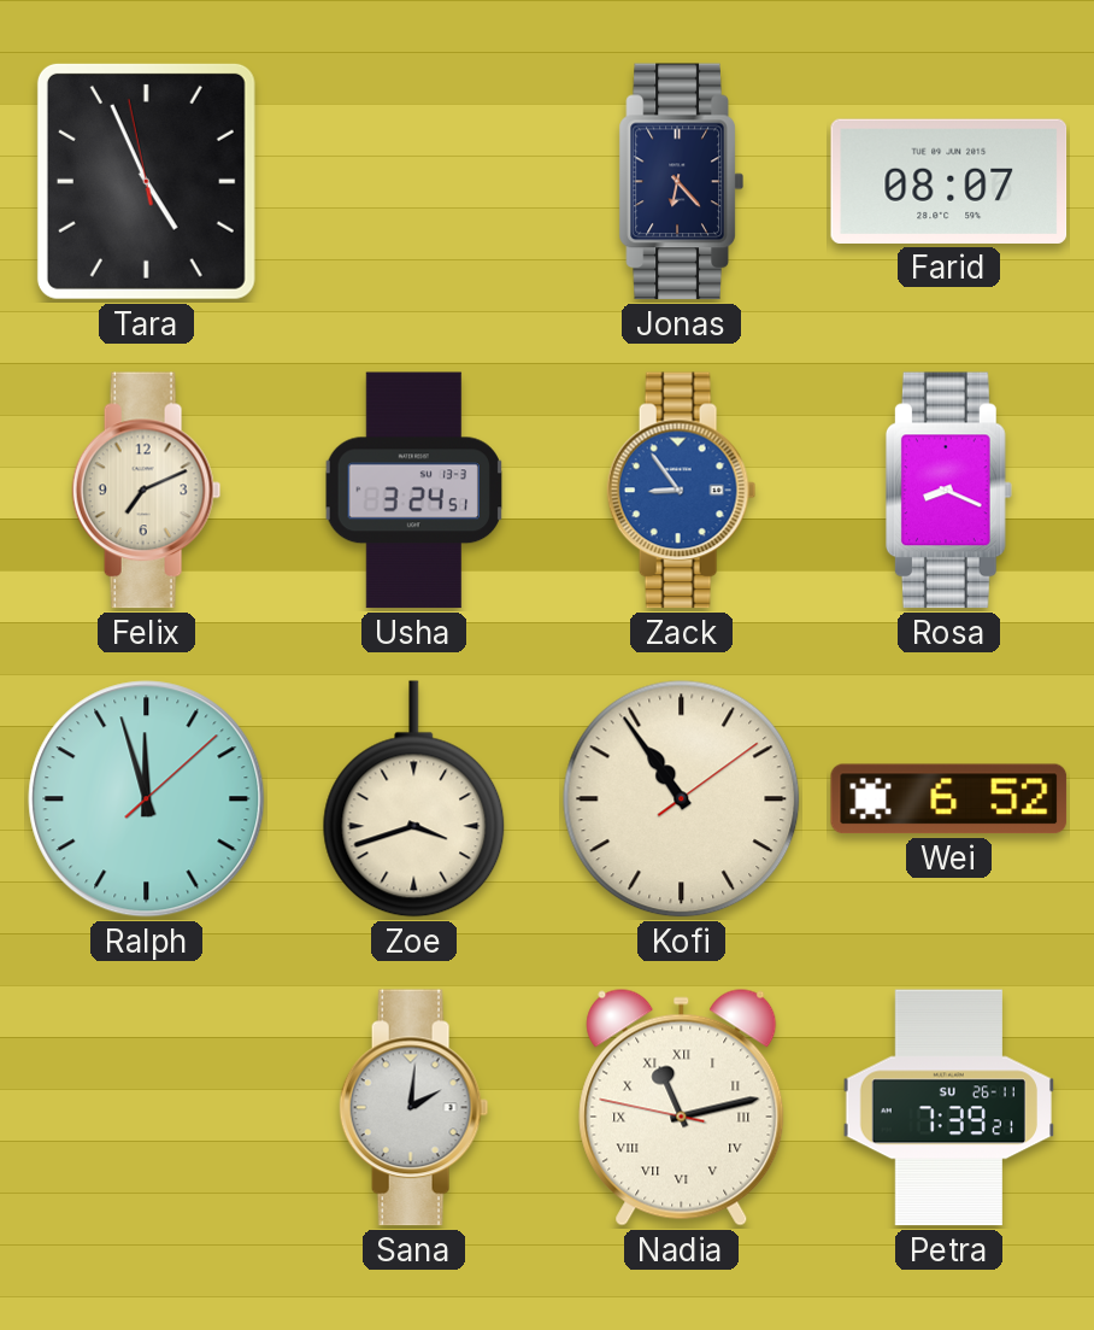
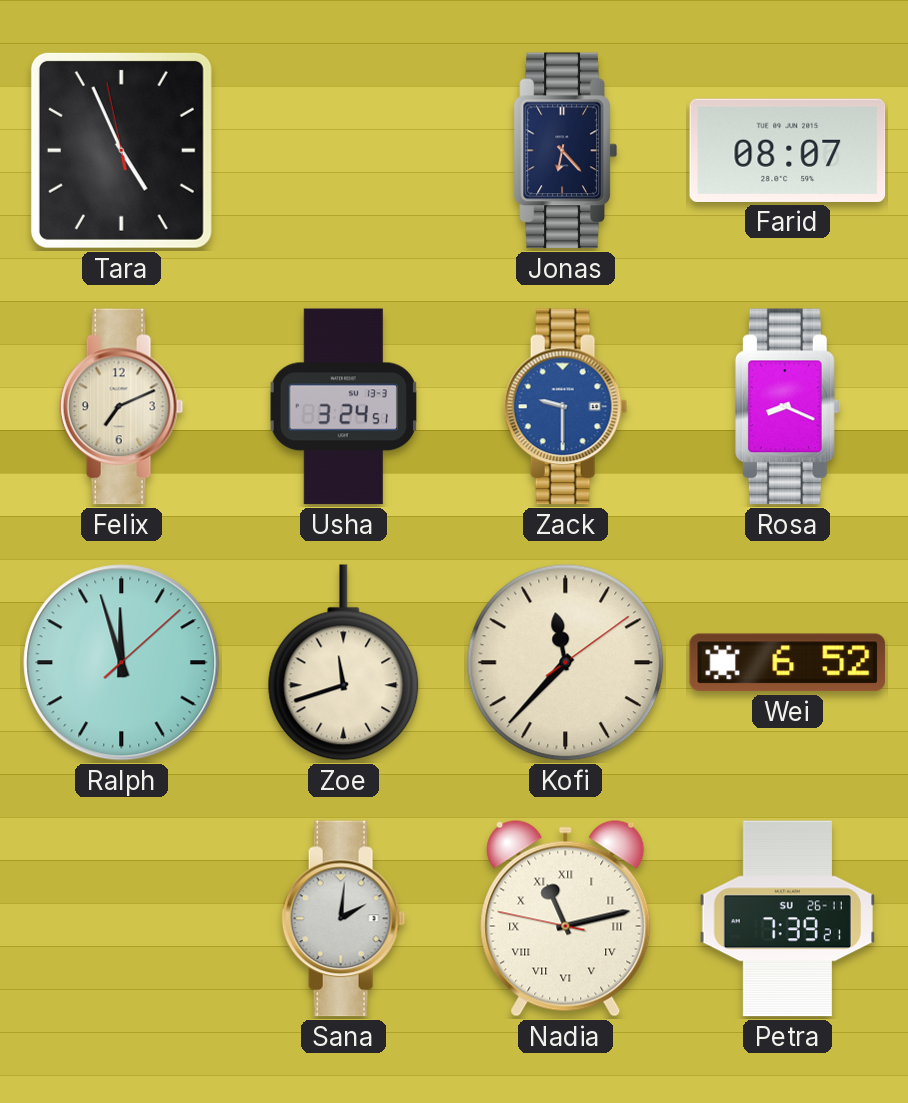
Zack: 8:54 -> 9:30 (566, 407)
Zoe: 3:42 -> 11:42 (344, 663)
Kofi: 10:54 -> 11:37 (566, 663)
